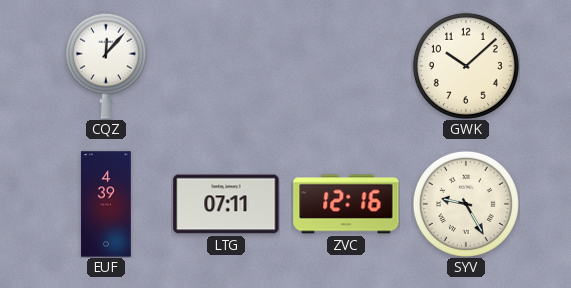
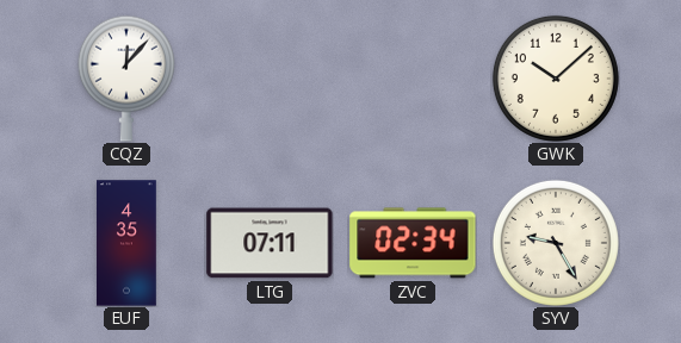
EUF: 4:39 -> 4:35 (126, 243)
ZVC: 12:16 -> 02:34 (413, 243)
